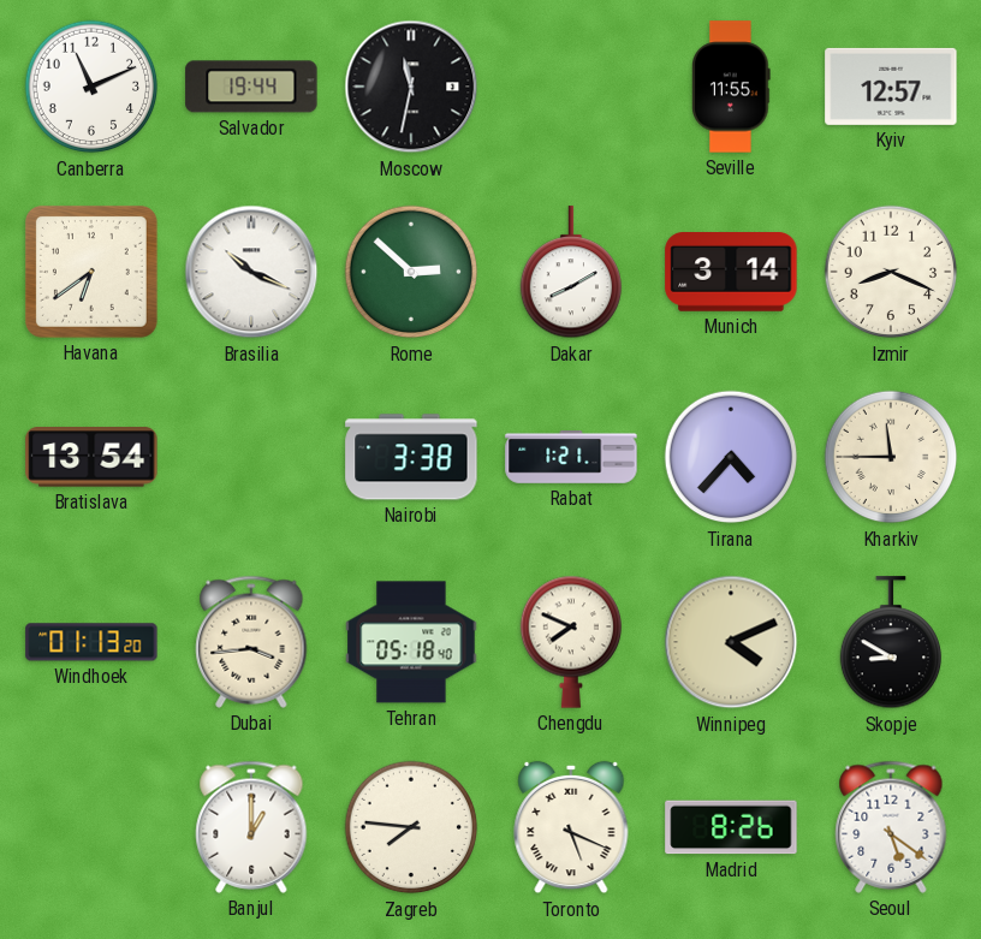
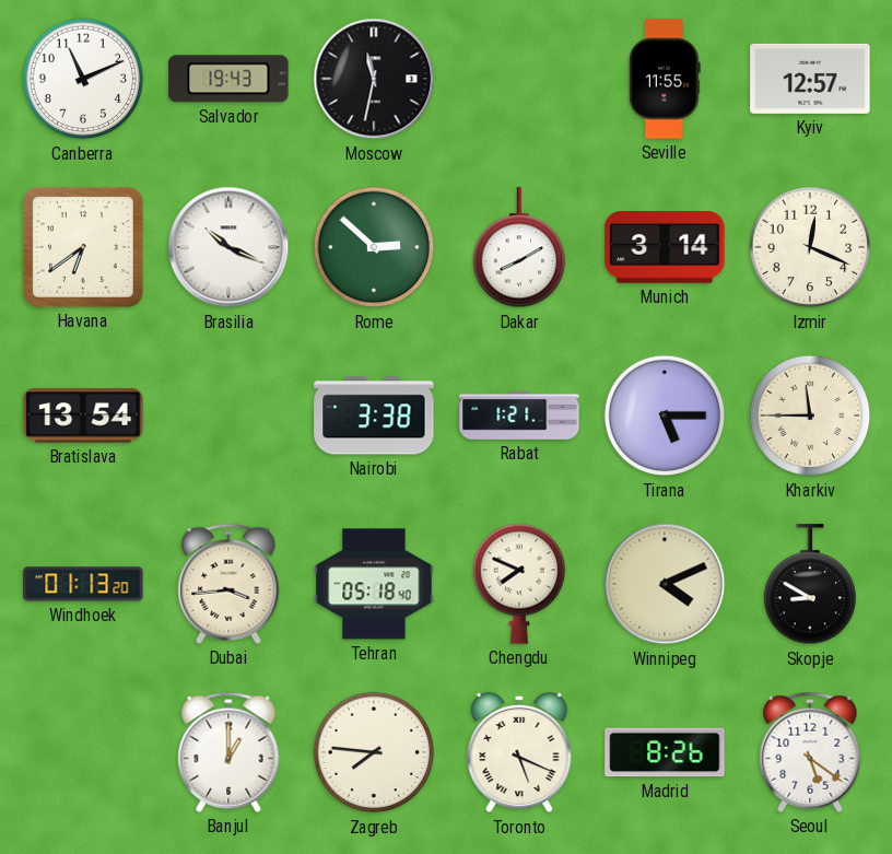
Salvador: 19:44 -> 19:43 (228, 79)
Izmir: 8:19 -> 12:19 (810, 247)
Tirana: 4:37 -> 5:15 (665, 416)
